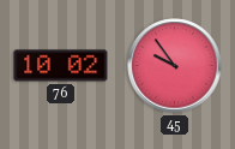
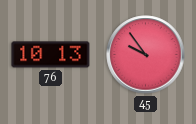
76: 10:02 -> 10:13 (51, 55)
